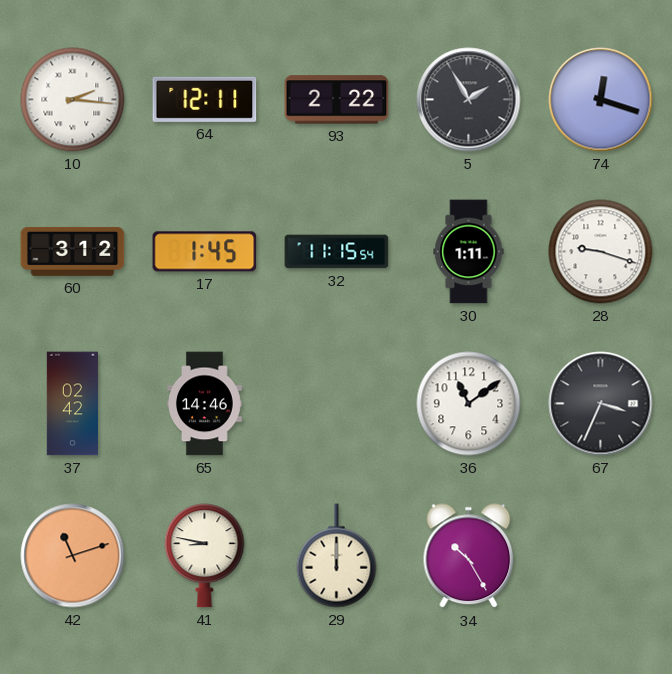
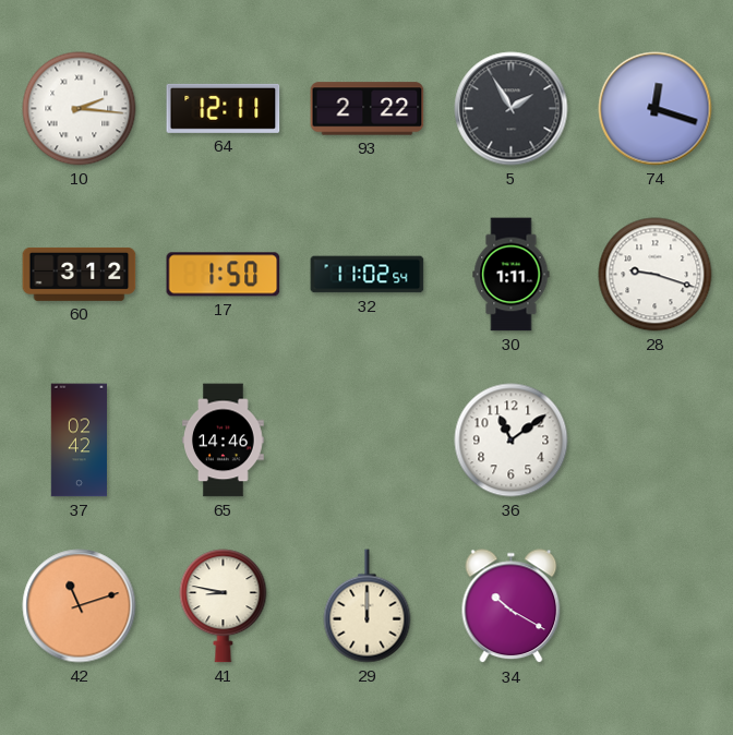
17: 1:45 -> 1:50 (224, 275)
32: 11:15 -> 11:02 (368, 275)
67: 3:34 -> none (601, 404)
34: 10:25 -> 10:20 (512, 606)
